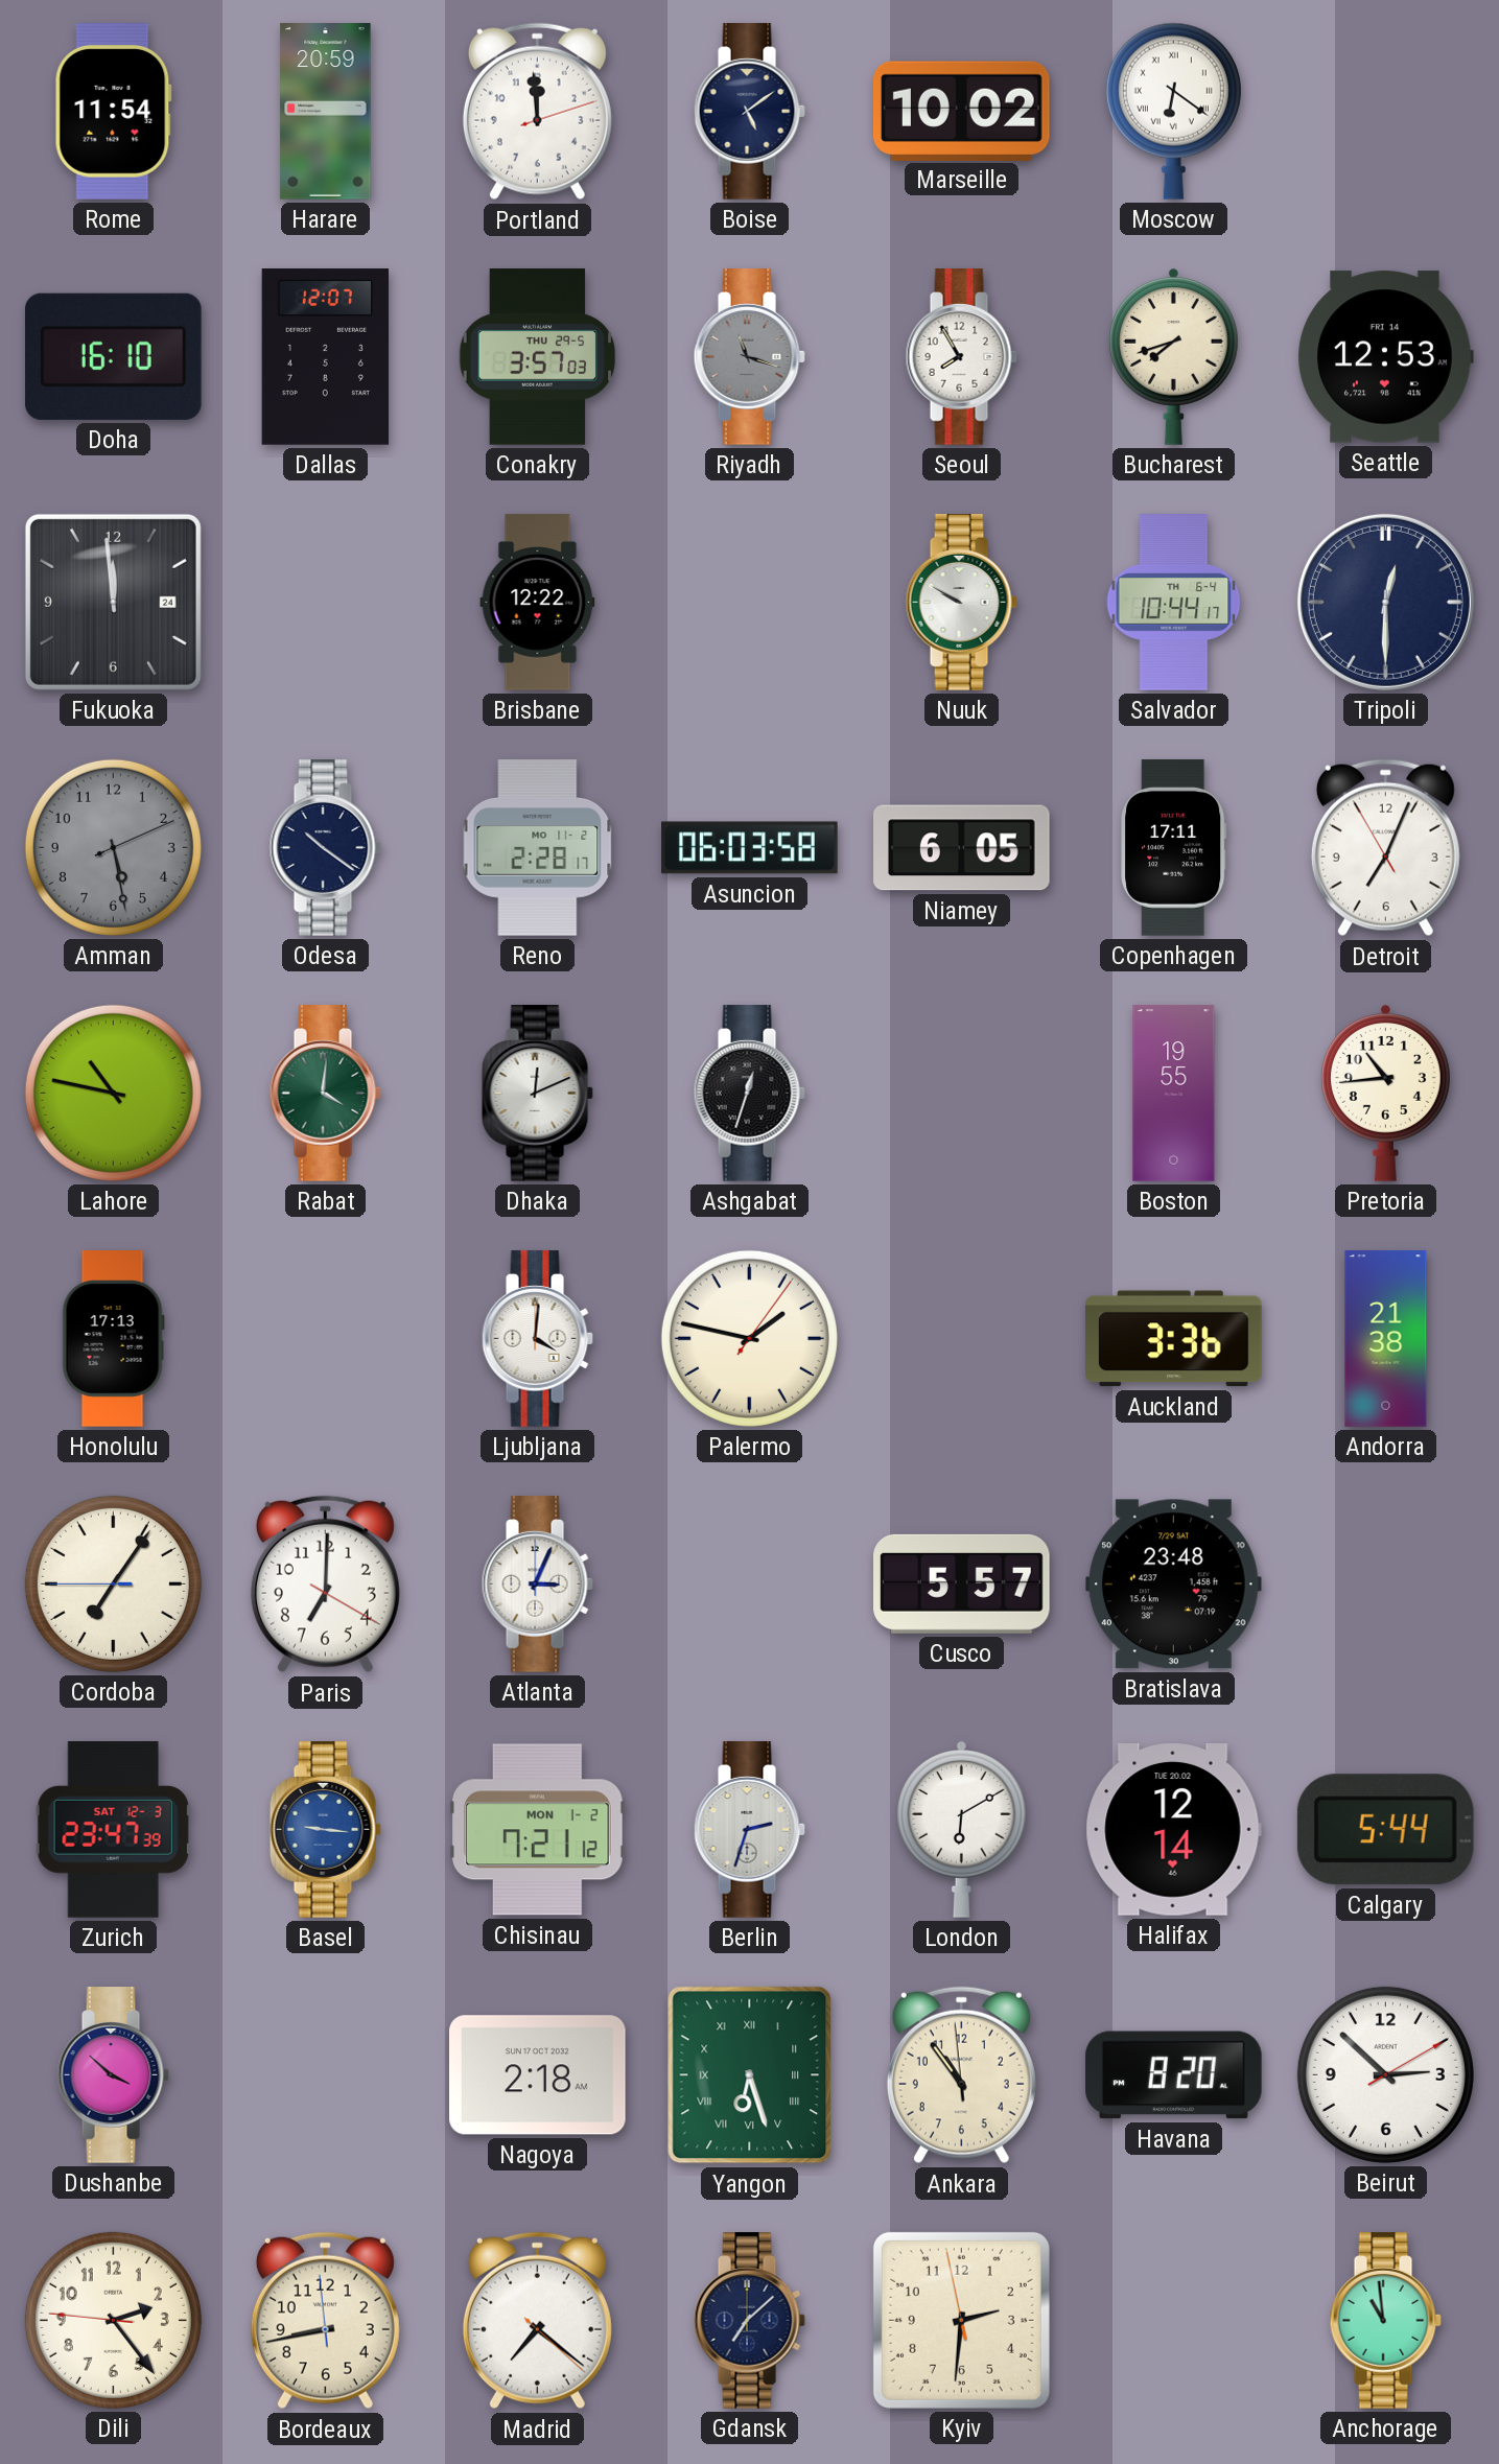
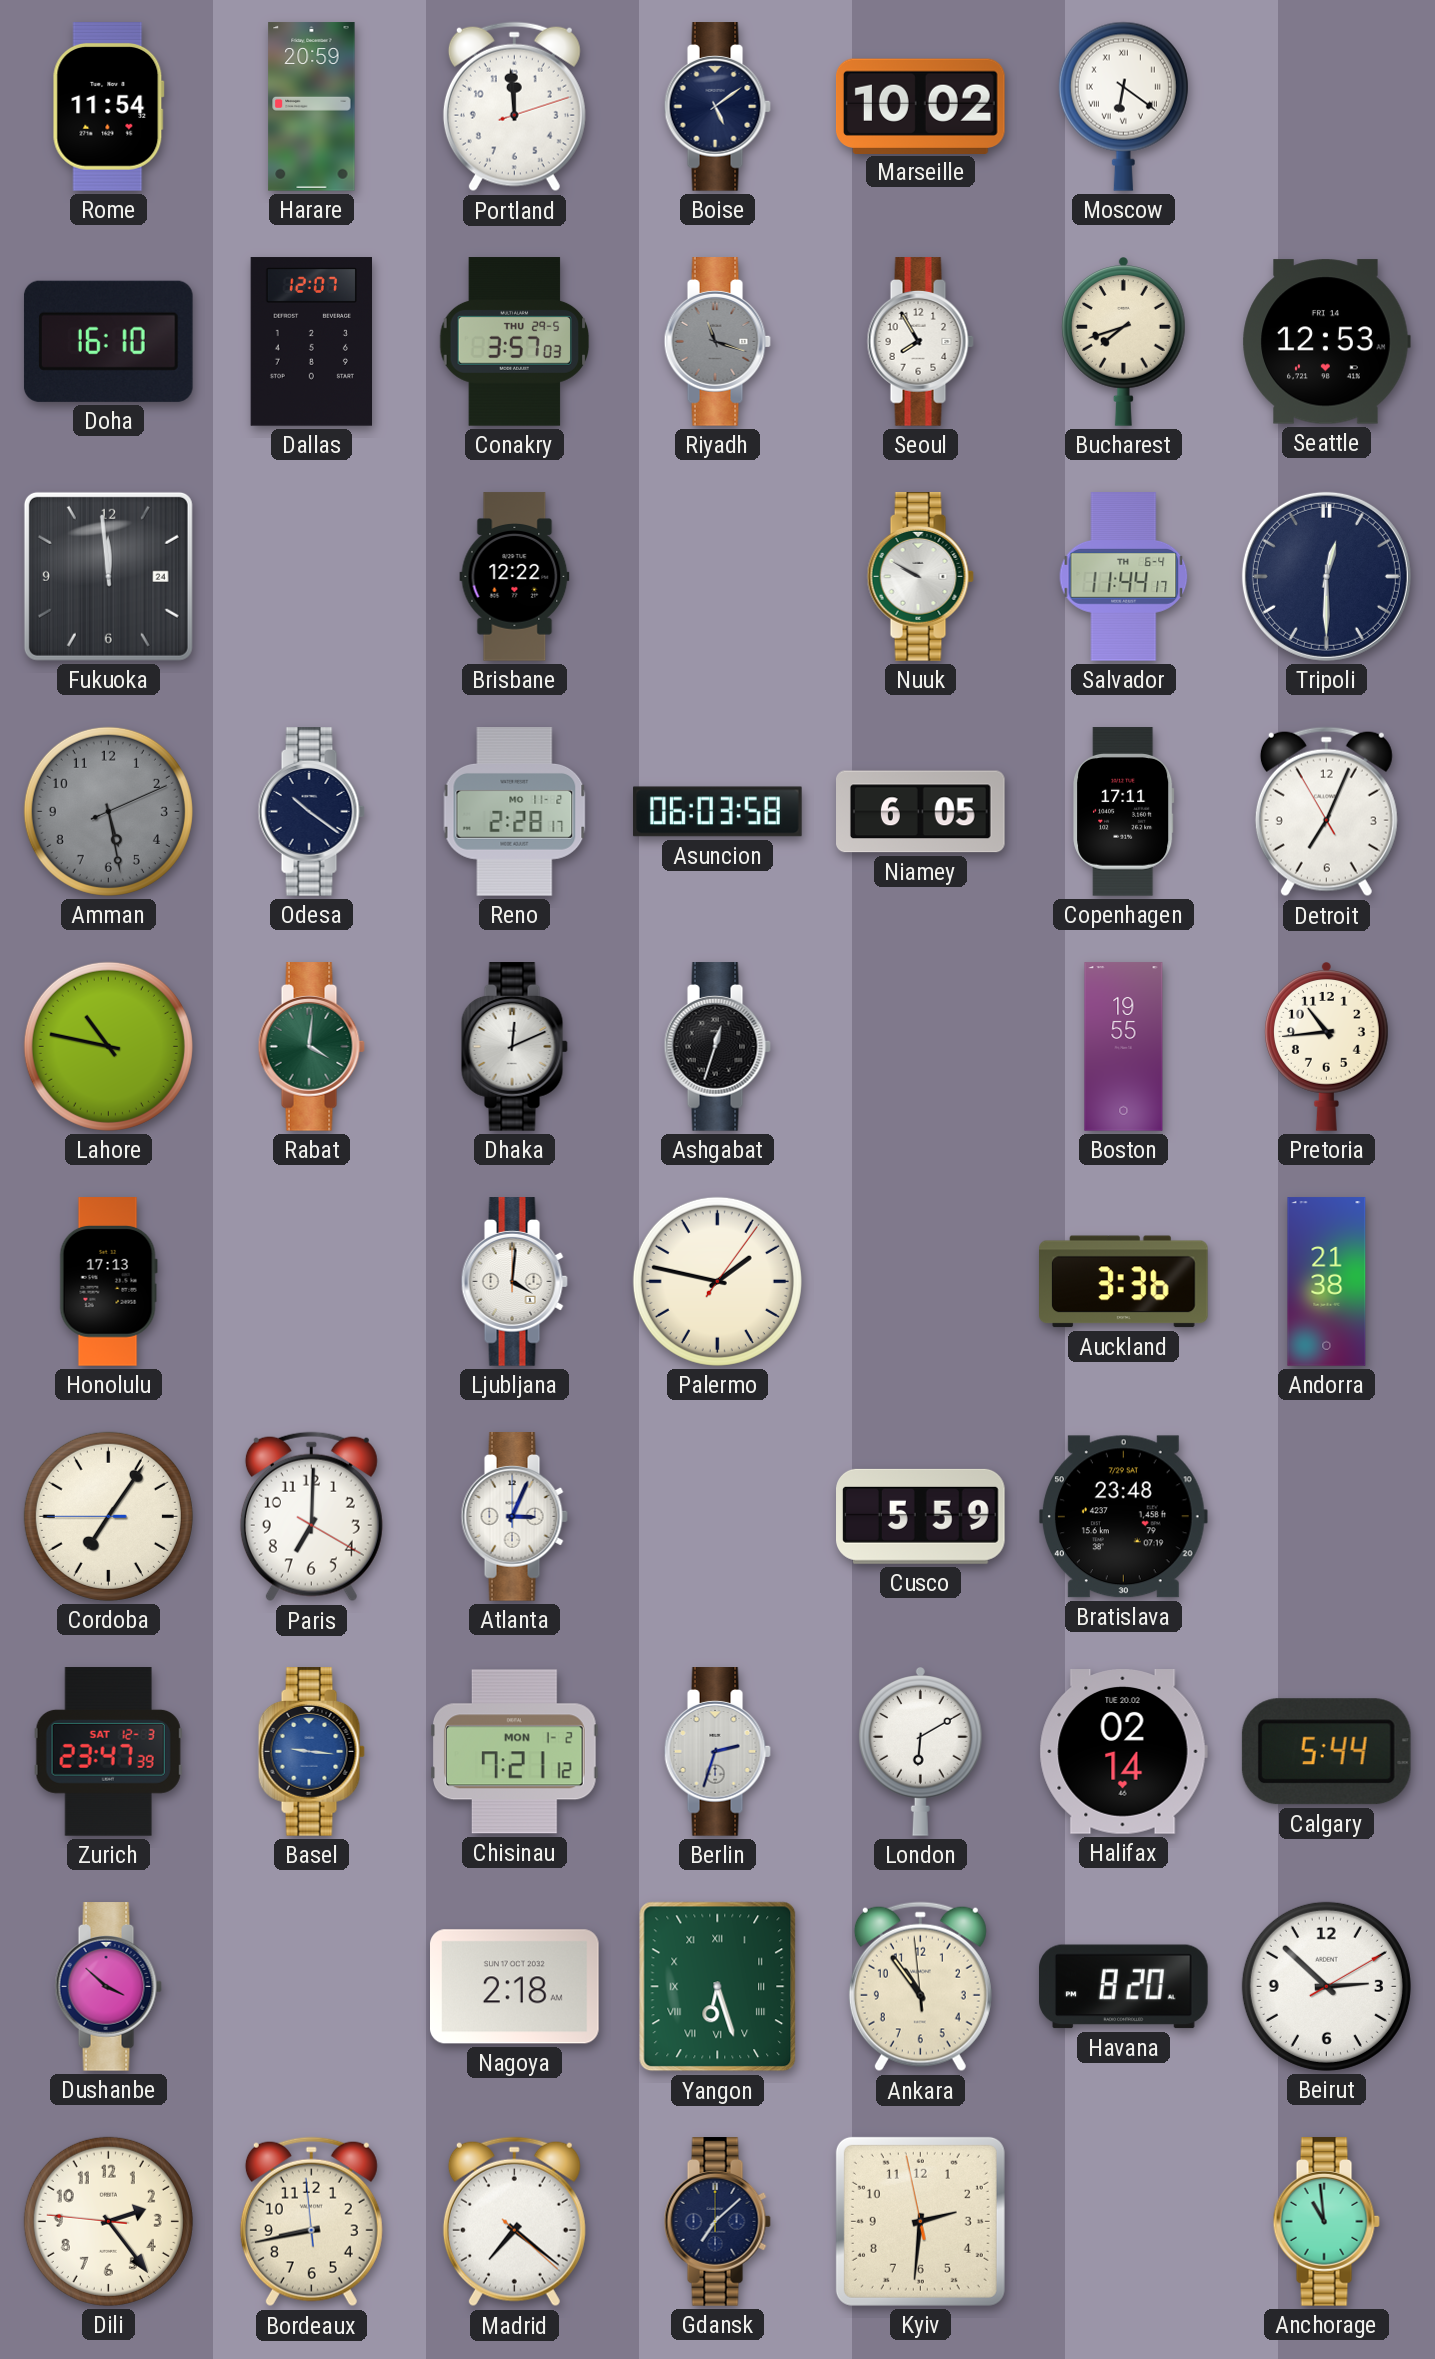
Salvador: 10:44 -> 11:44 (1124, 577)
Cusco: 5:57 -> 5:59 (921, 1516)
Halifax: 12:14 -> 02:14 (1123, 1752)
